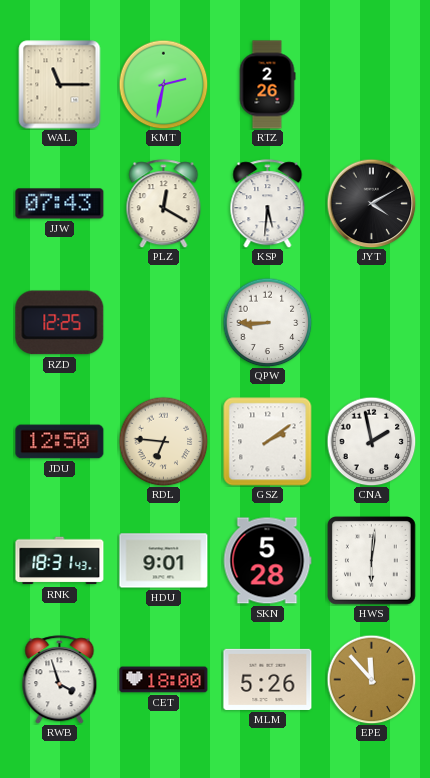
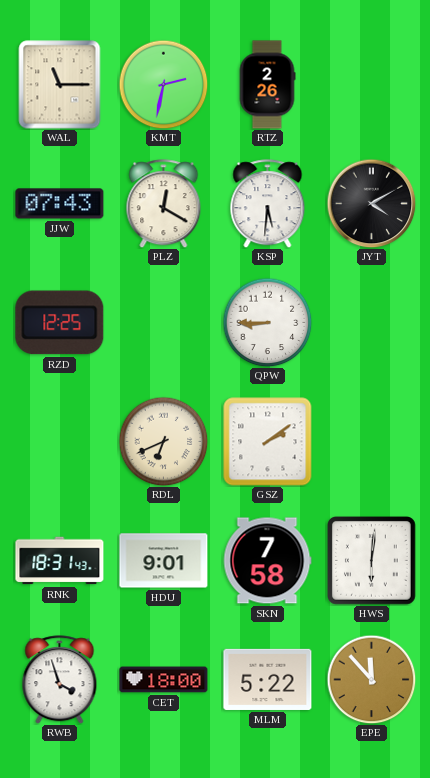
JDU: 12:50 -> none (60, 442)
RDL: 6:46 -> 6:41 (163, 441)
CNA: 1:58 -> none (371, 441)
SKN: 5:28 -> 7:58 (267, 561)
MLM: 5:26 -> 5:22 (268, 679)
